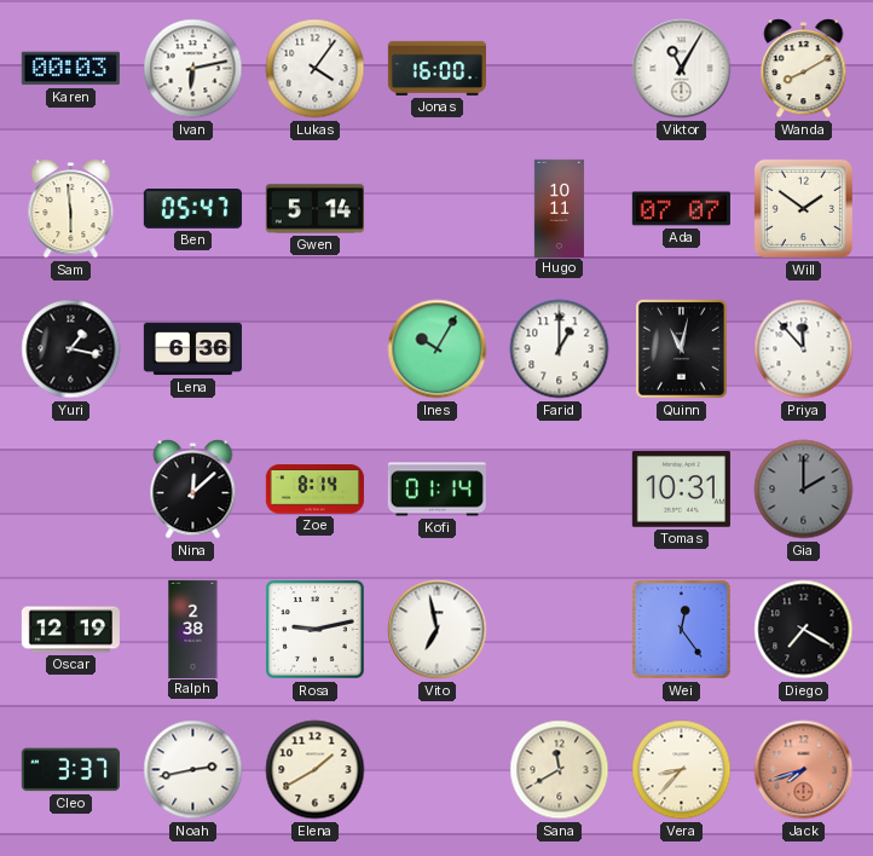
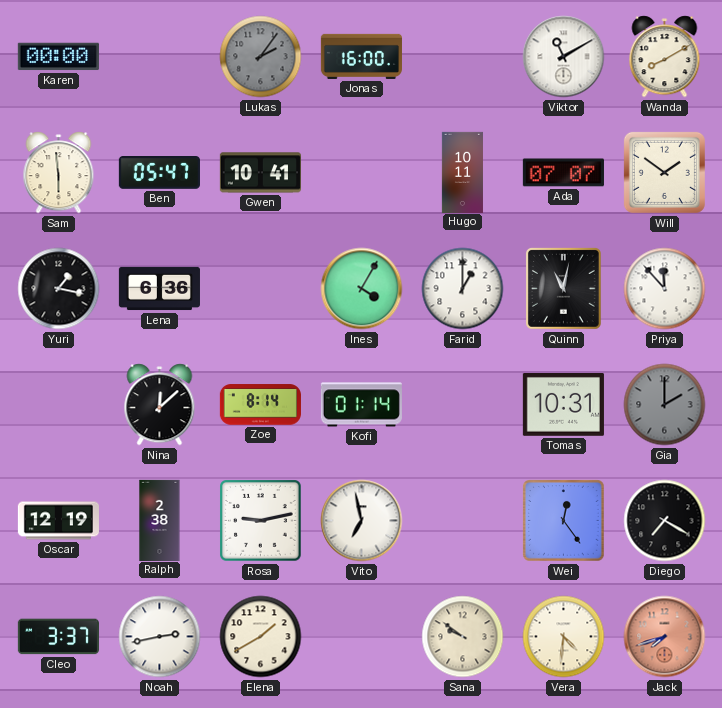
Karen: 00:03 -> 00:00 (58, 57)
Ivan: 6:13 -> none (193, 69)
Lukas: 4:06 -> 2:06 (261, 57)
Lukas dial: white -> grey (261, 57)
Viktor: 11:05 -> 11:10 (564, 57)
Gwen: 5:14 -> 10:41 (260, 173)
Ines: 10:05 -> 4:05 (362, 289)
Sana: 11:40 -> 9:51 (463, 637)
Vera: 8:37 -> 4:31 (564, 637)
